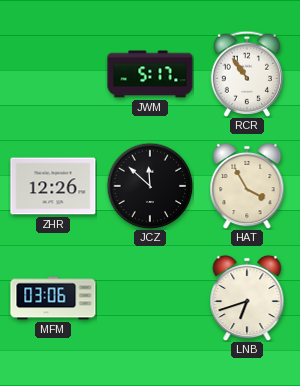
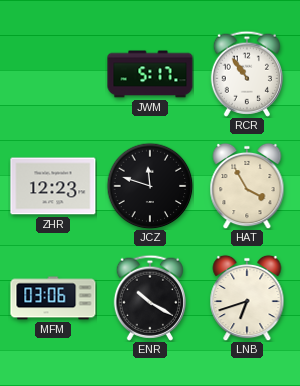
ZHR: 12:26 -> 12:23 (53, 186)
JCZ: 11:52 -> 11:48 (150, 186)
ENR: none -> 10:20 (149, 298)
